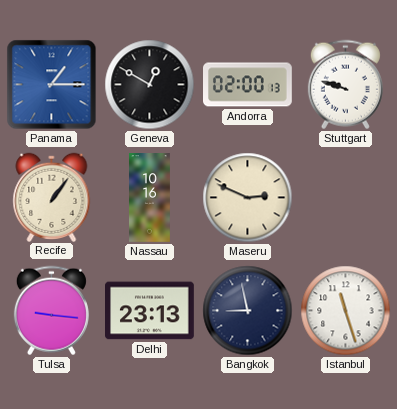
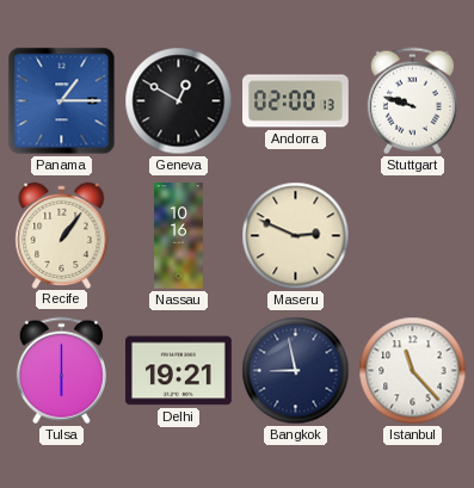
Tulsa: 9:16 -> 6:00 (61, 371)
Delhi: 23:13 -> 19:21 (179, 371)
Istanbul: 11:27 -> 11:23 (413, 371)
